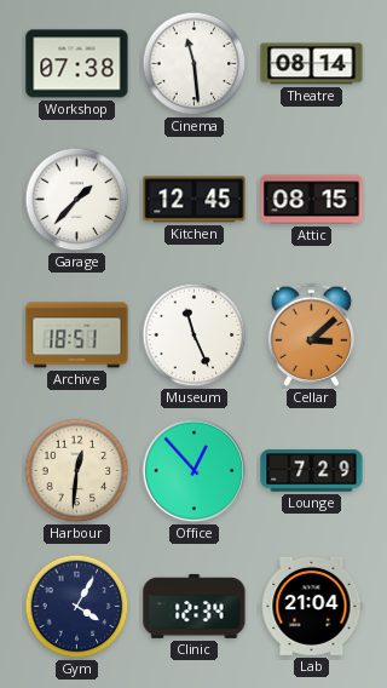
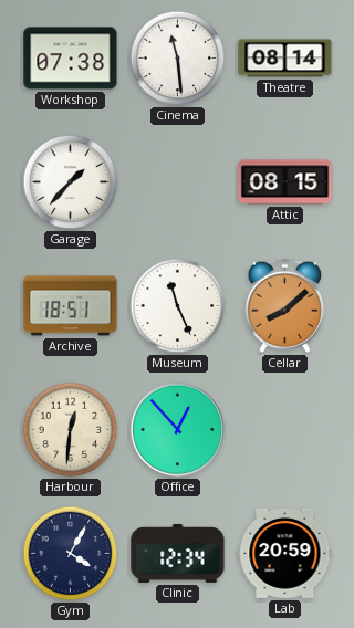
Kitchen: 12:45 -> none (195, 200)
Cellar: 3:08 -> 8:08 (284, 305)
Lounge: 7:29 -> none (312, 471)
Lab: 21:04 -> 20:59 (285, 553)
